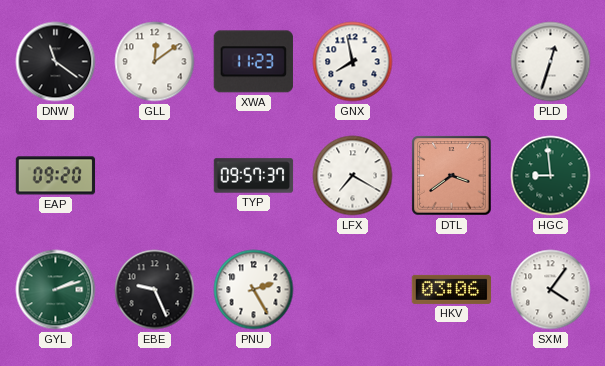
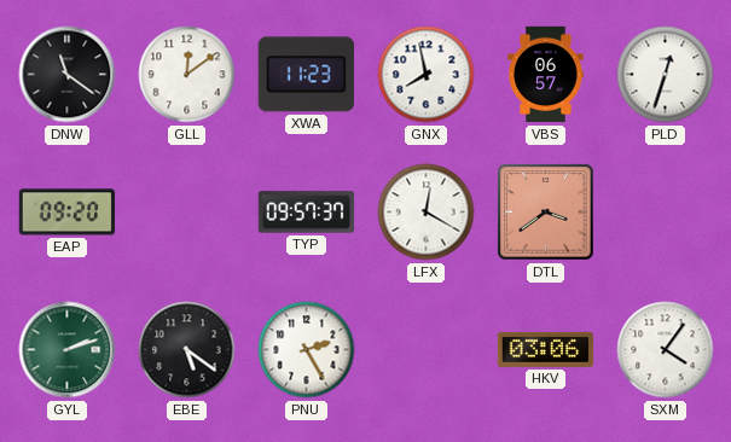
VBS: none -> 06:57 (546, 75)
LFX: 7:20 -> 12:20 (427, 213)
HGC: 8:59 -> none (551, 176)
EBE: 9:26 -> 5:21 (187, 350)
